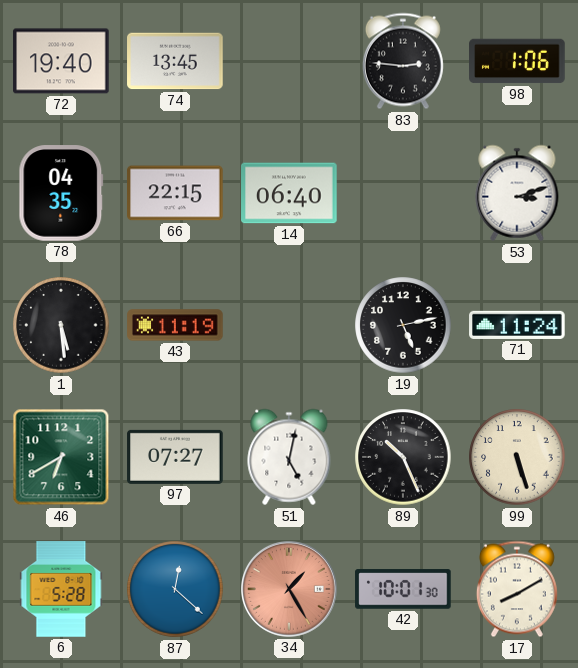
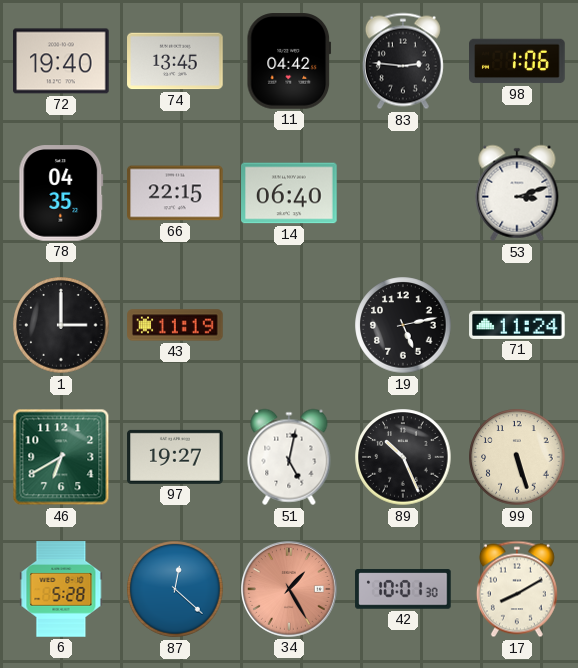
11: none -> 04:42 (289, 61)
1: 5:29 -> 3:00 (61, 325)
97: 07:27 -> 19:27 (175, 457)
